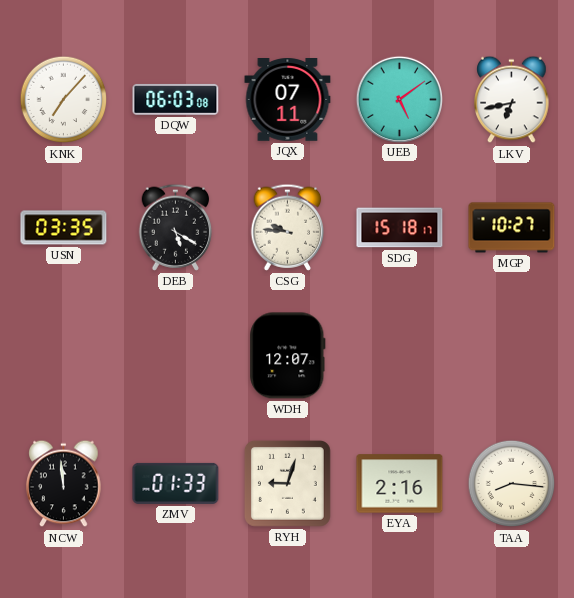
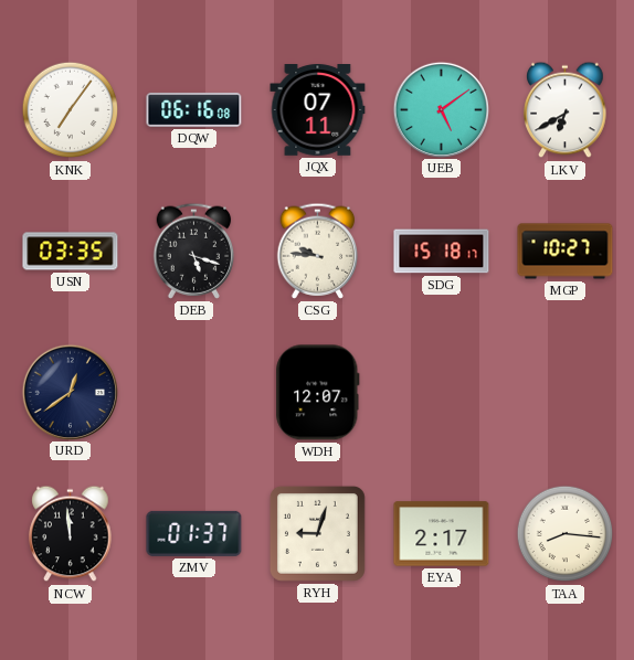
KNK: 7:07 -> 7:06 (71, 110)
DQW: 06:03 -> 06:16 (194, 109)
LKV: 6:43 -> 6:40 (566, 110)
DEB: 5:20 -> 5:18 (194, 251)
URD: none -> 12:39 (70, 392)
ZMV: 01:33 -> 01:37 (194, 533)
EYA: 2:16 -> 2:17 (442, 534)
